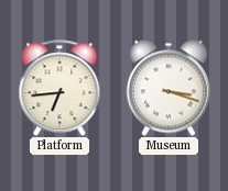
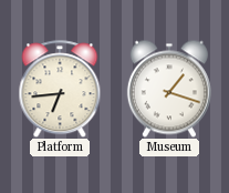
Museum: 3:18 -> 1:18 (169, 89)
